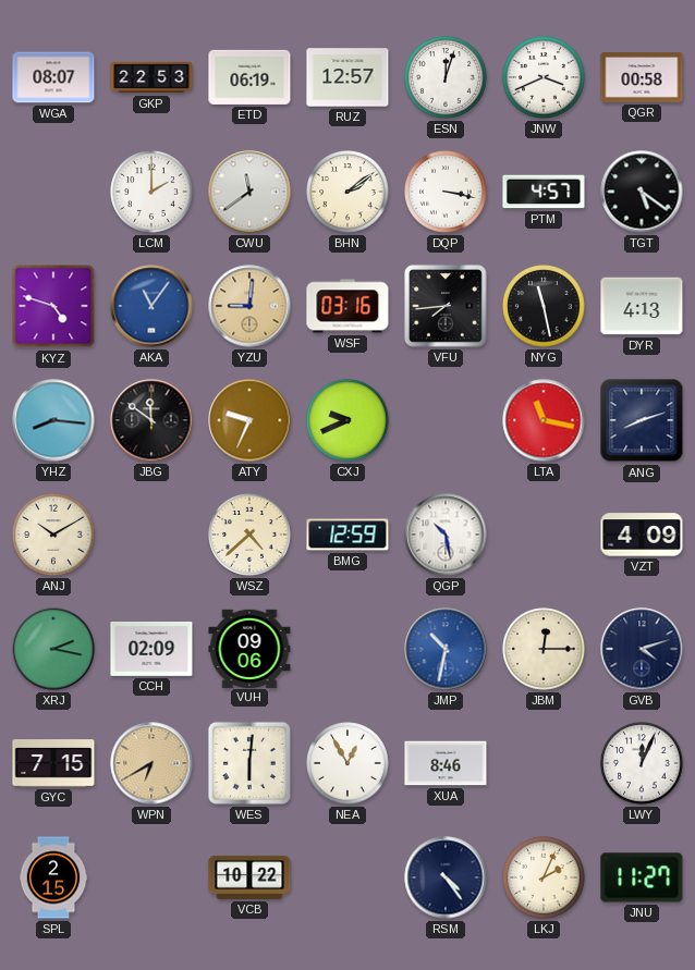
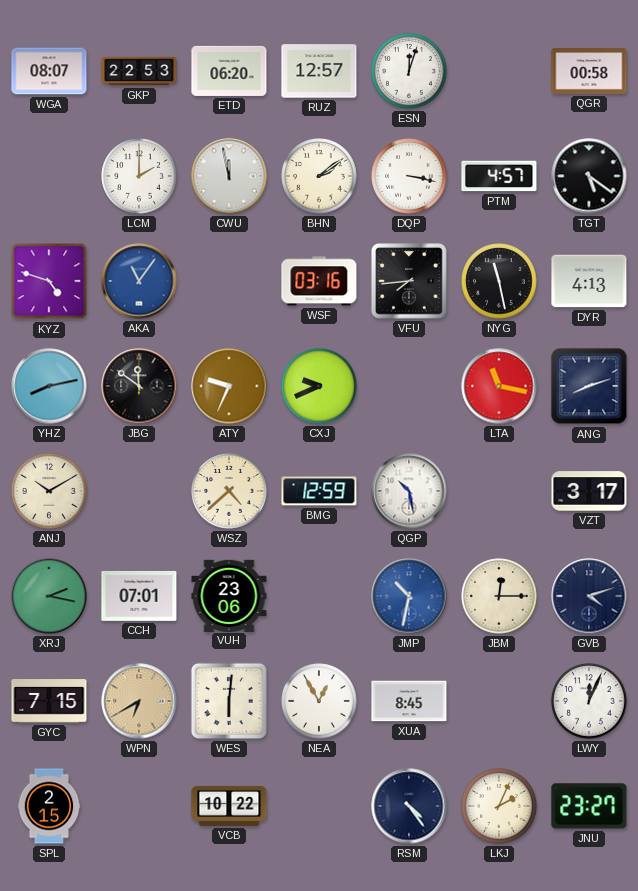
ETD: 06:19 -> 06:20 (229, 71)
JNW: 3:41 -> none (544, 77)
CWU: 11:39 -> 11:58 (229, 176)
YZU: 9:01 -> none (249, 306)
YHZ: 8:16 -> 8:13 (49, 386)
VZT: 4:09 -> 3:17 (589, 491)
CCH: 02:09 -> 07:01 (139, 596)
VUH: 09:06 -> 23:06 (229, 595)
XUA: 8:46 -> 8:45 (409, 701)
JNU: 11:27 -> 23:27 (589, 806)
